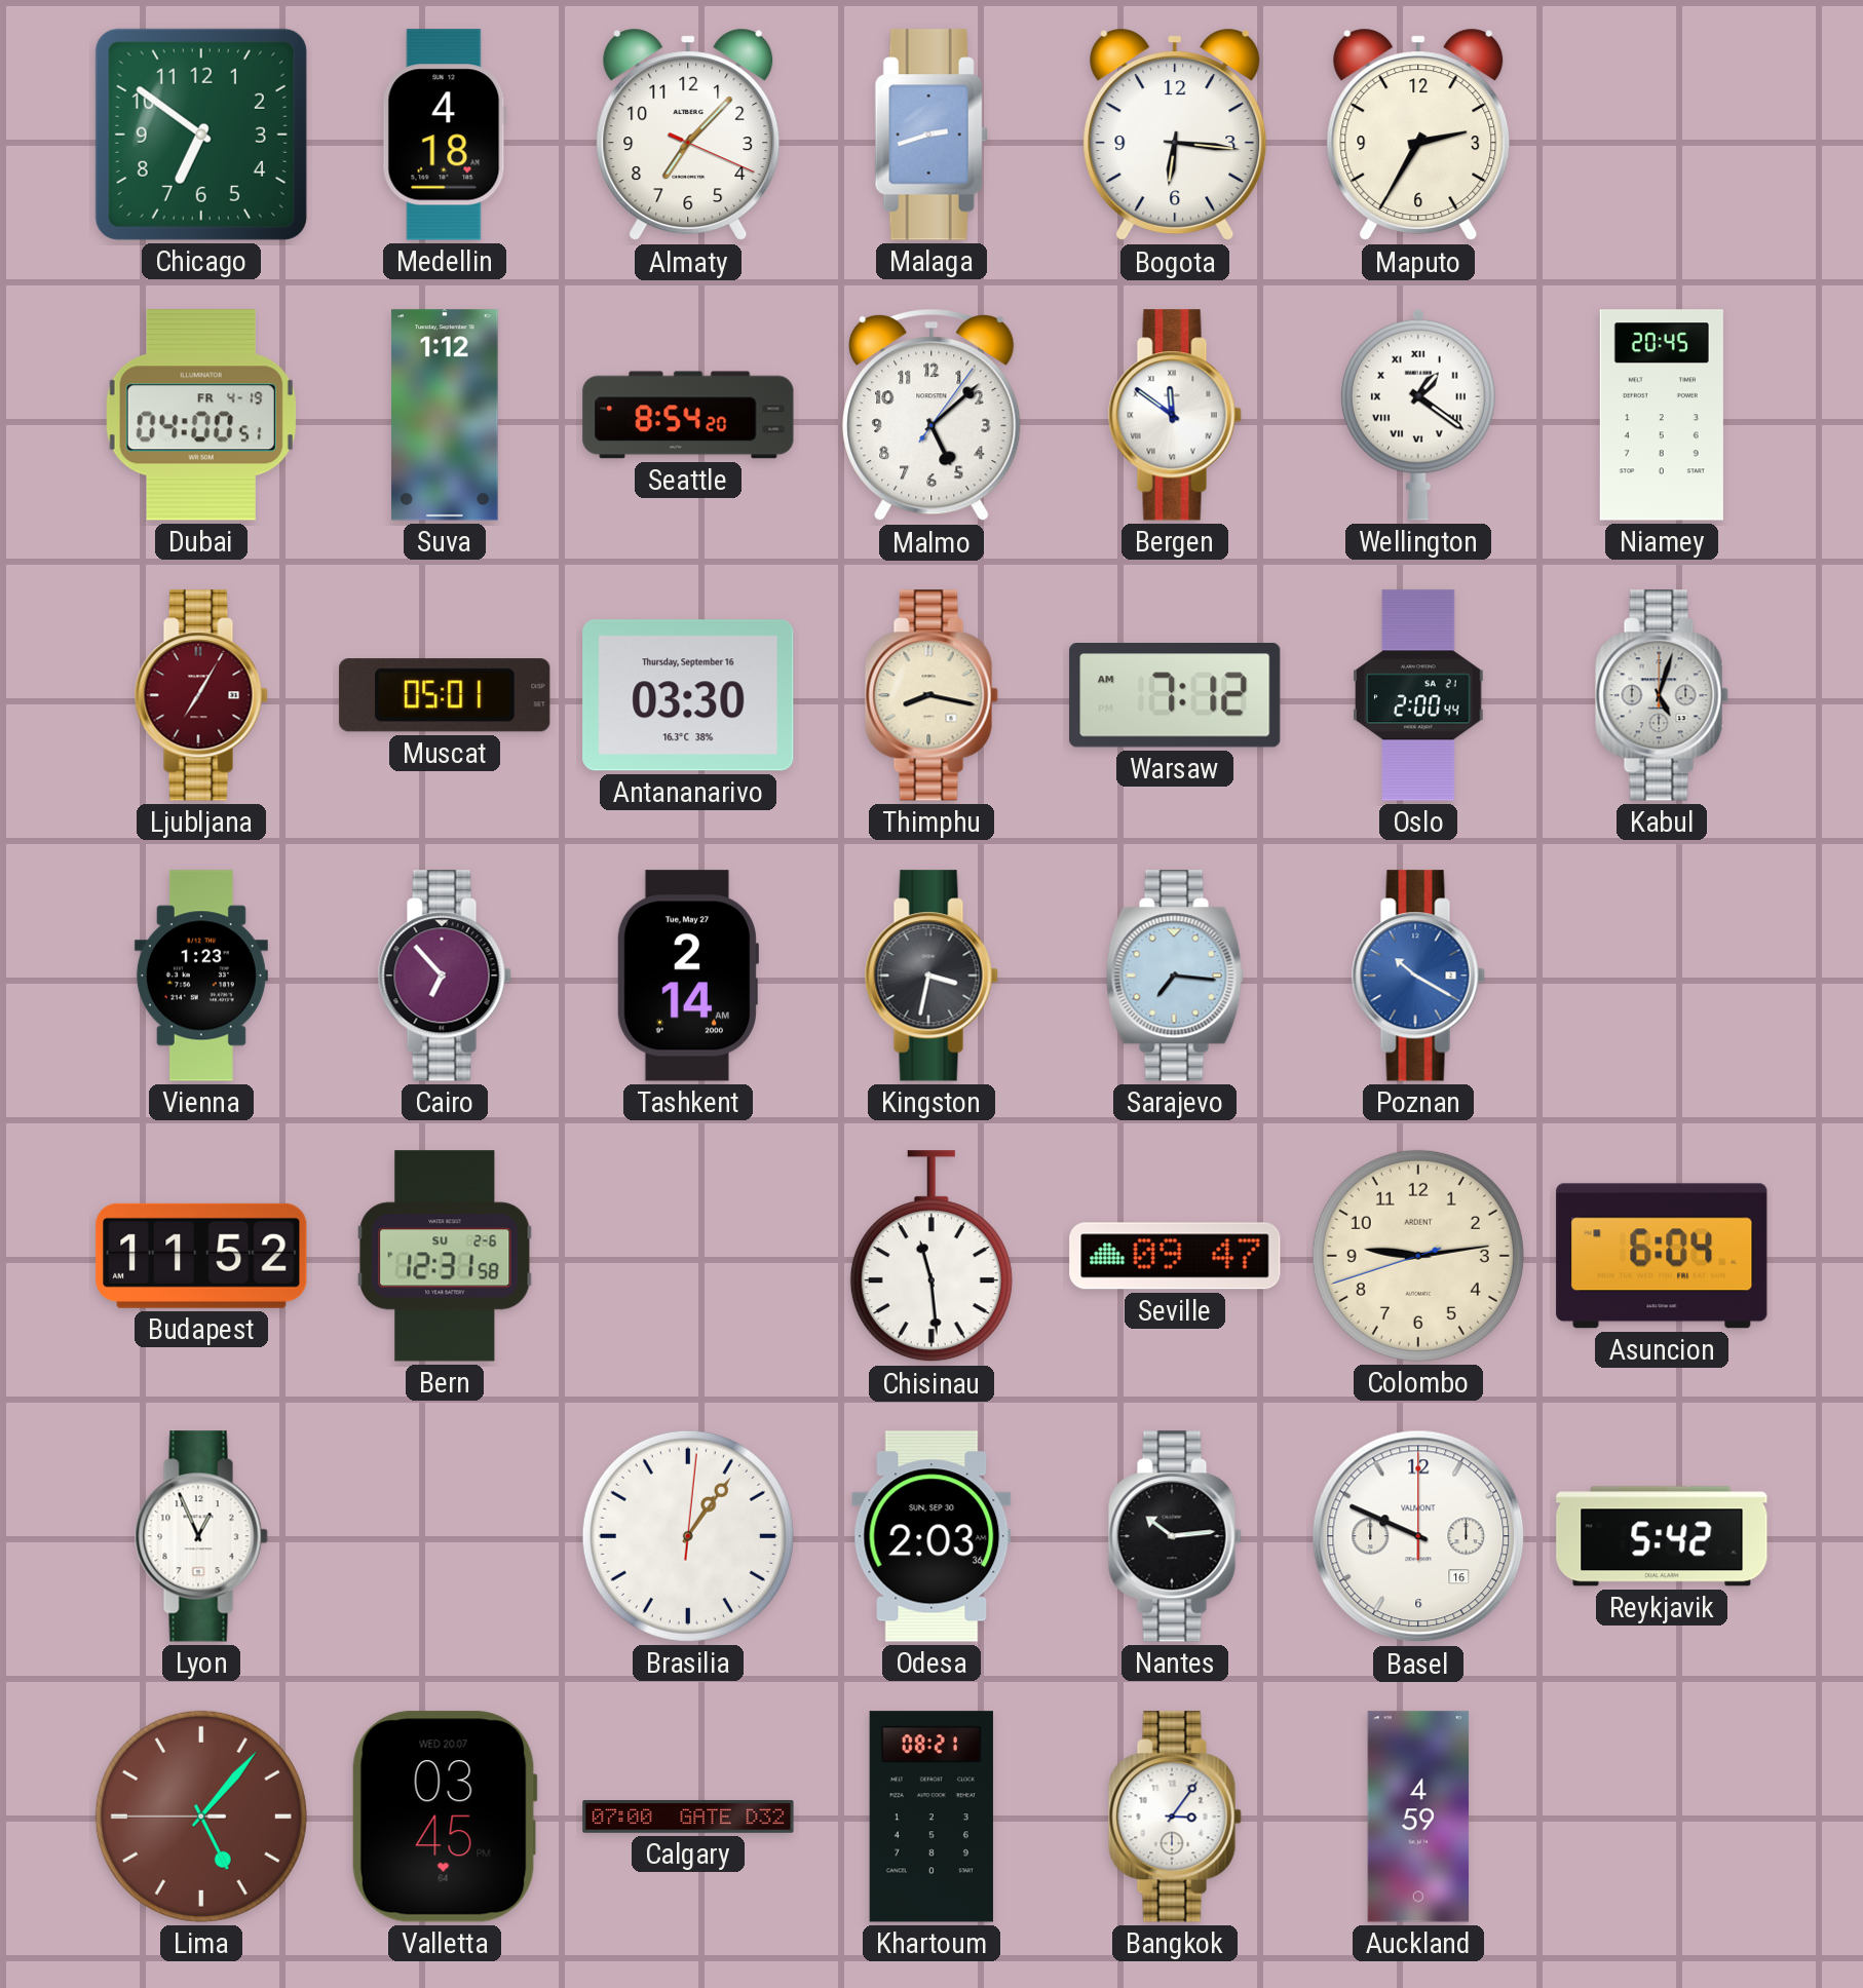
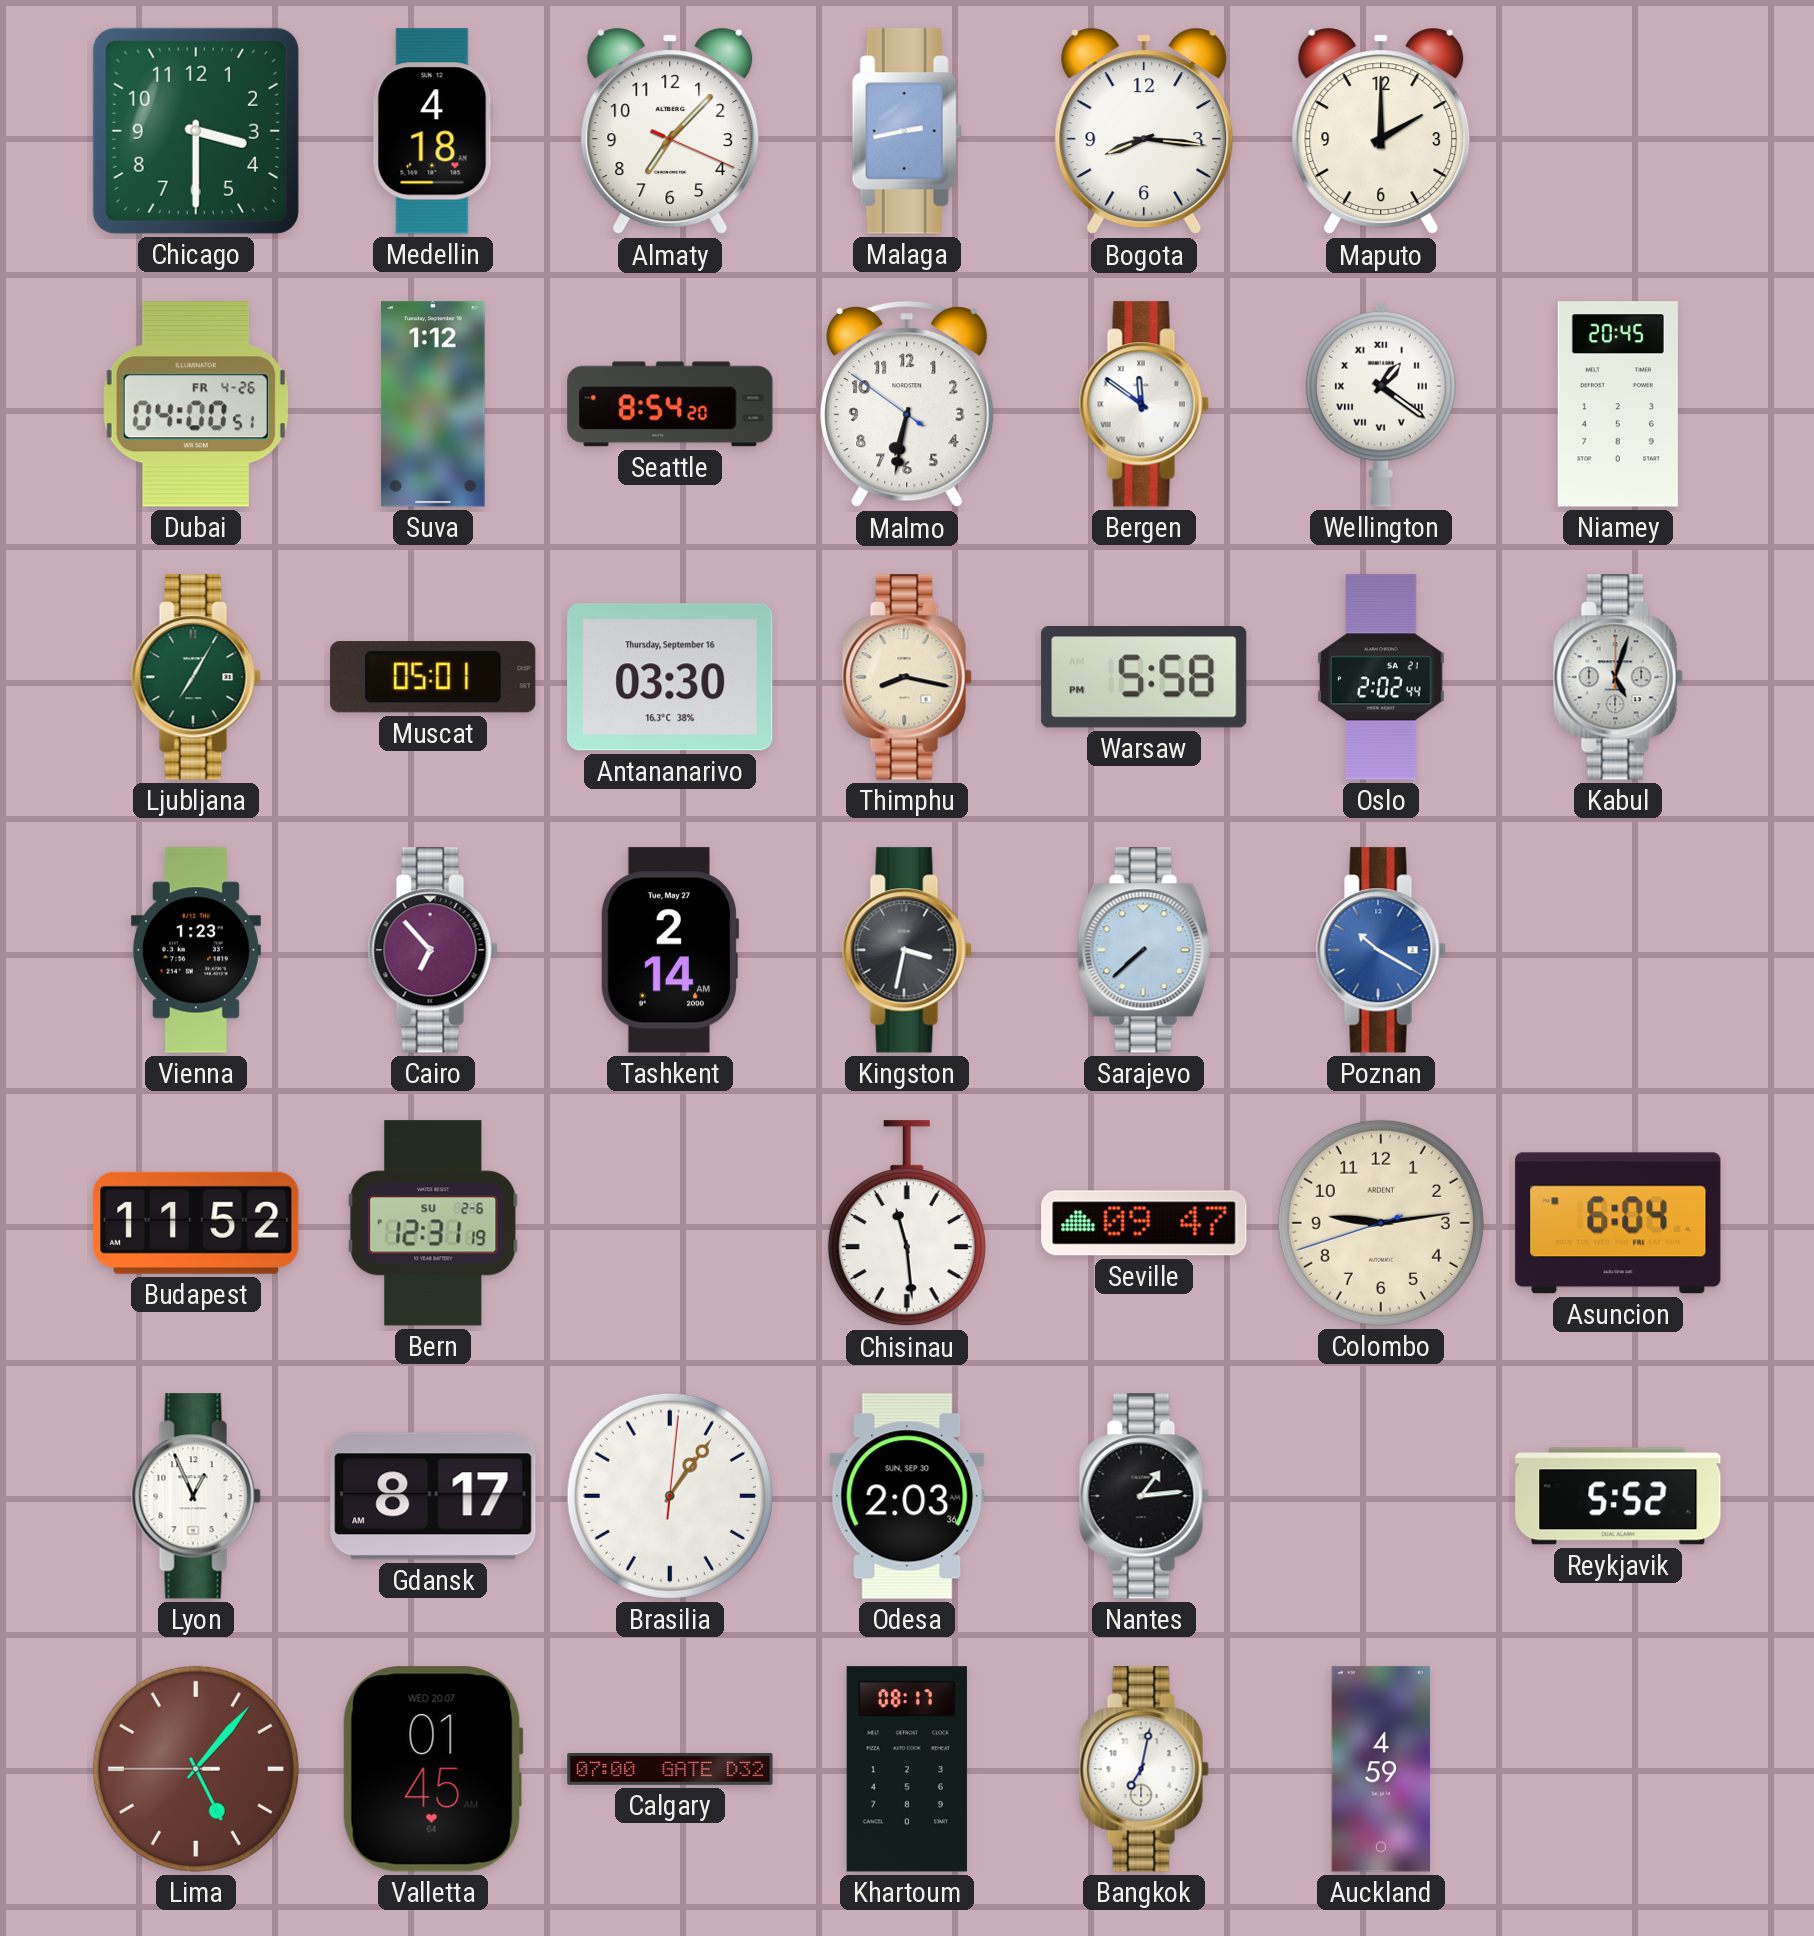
Chicago: 6:51 -> 3:30 (196, 131)
Malaga: 2:42 -> 2:43 (907, 131)
Bogota: 6:16 -> 8:16 (1144, 131)
Maputo: 2:35 -> 2:00 (1381, 131)
Dubai date: FR 4-19 -> FR 4-26 (196, 404)
Malmo: 5:08 -> 6:31 (907, 404)
Ljubljana dial: burgundy -> green (196, 677)
Warsaw: 7:12 -> 5:58 (1144, 677)
Oslo: 2:00 -> 2:02 (1381, 677)
Sarajevo: 7:16 -> 7:38 (1144, 950)
Bern: 12:31:58 -> 12:31:19 (433, 1223)
Gdansk: none -> 8:17 (433, 1496)
Nantes: 10:14 -> 1:14 (1144, 1496)
Basel: 9:49 -> none (1418, 1536)
Reykjavik: 5:42 -> 5:52 (1618, 1496)
Valletta: 03:45 -> 01:45 (433, 1769)
Khartoum: 08:21 -> 08:17 (907, 1769)
Bangkok: 3:06 -> 7:02 (1144, 1769)
